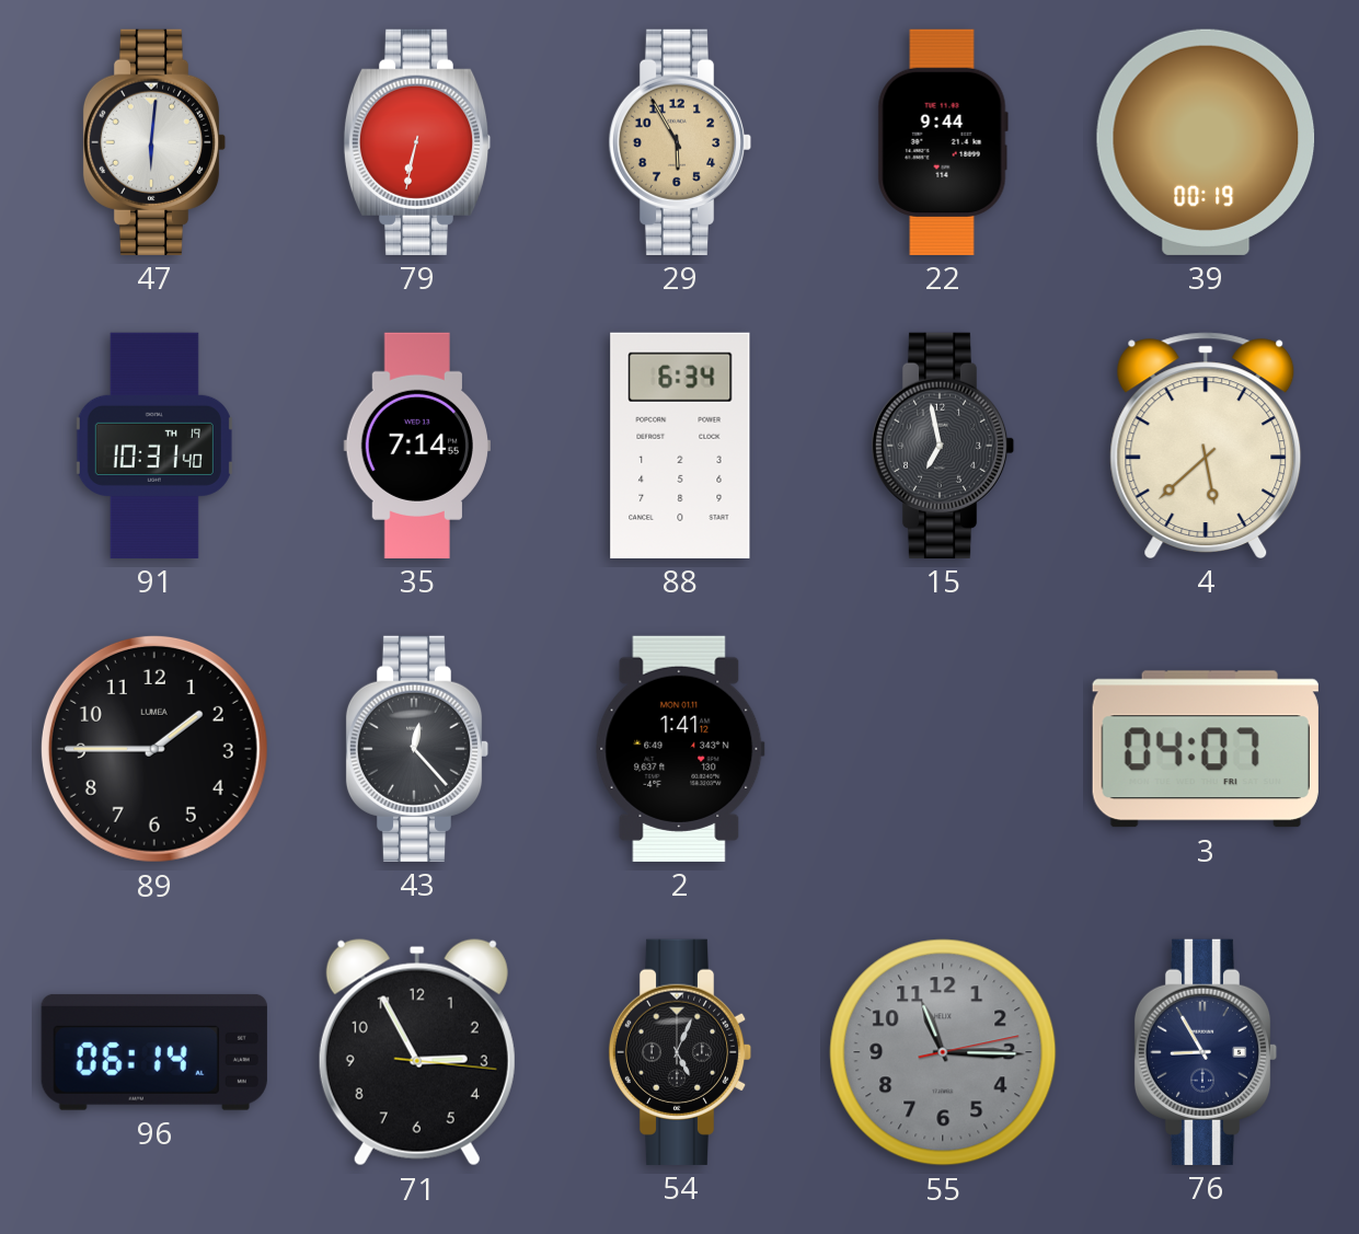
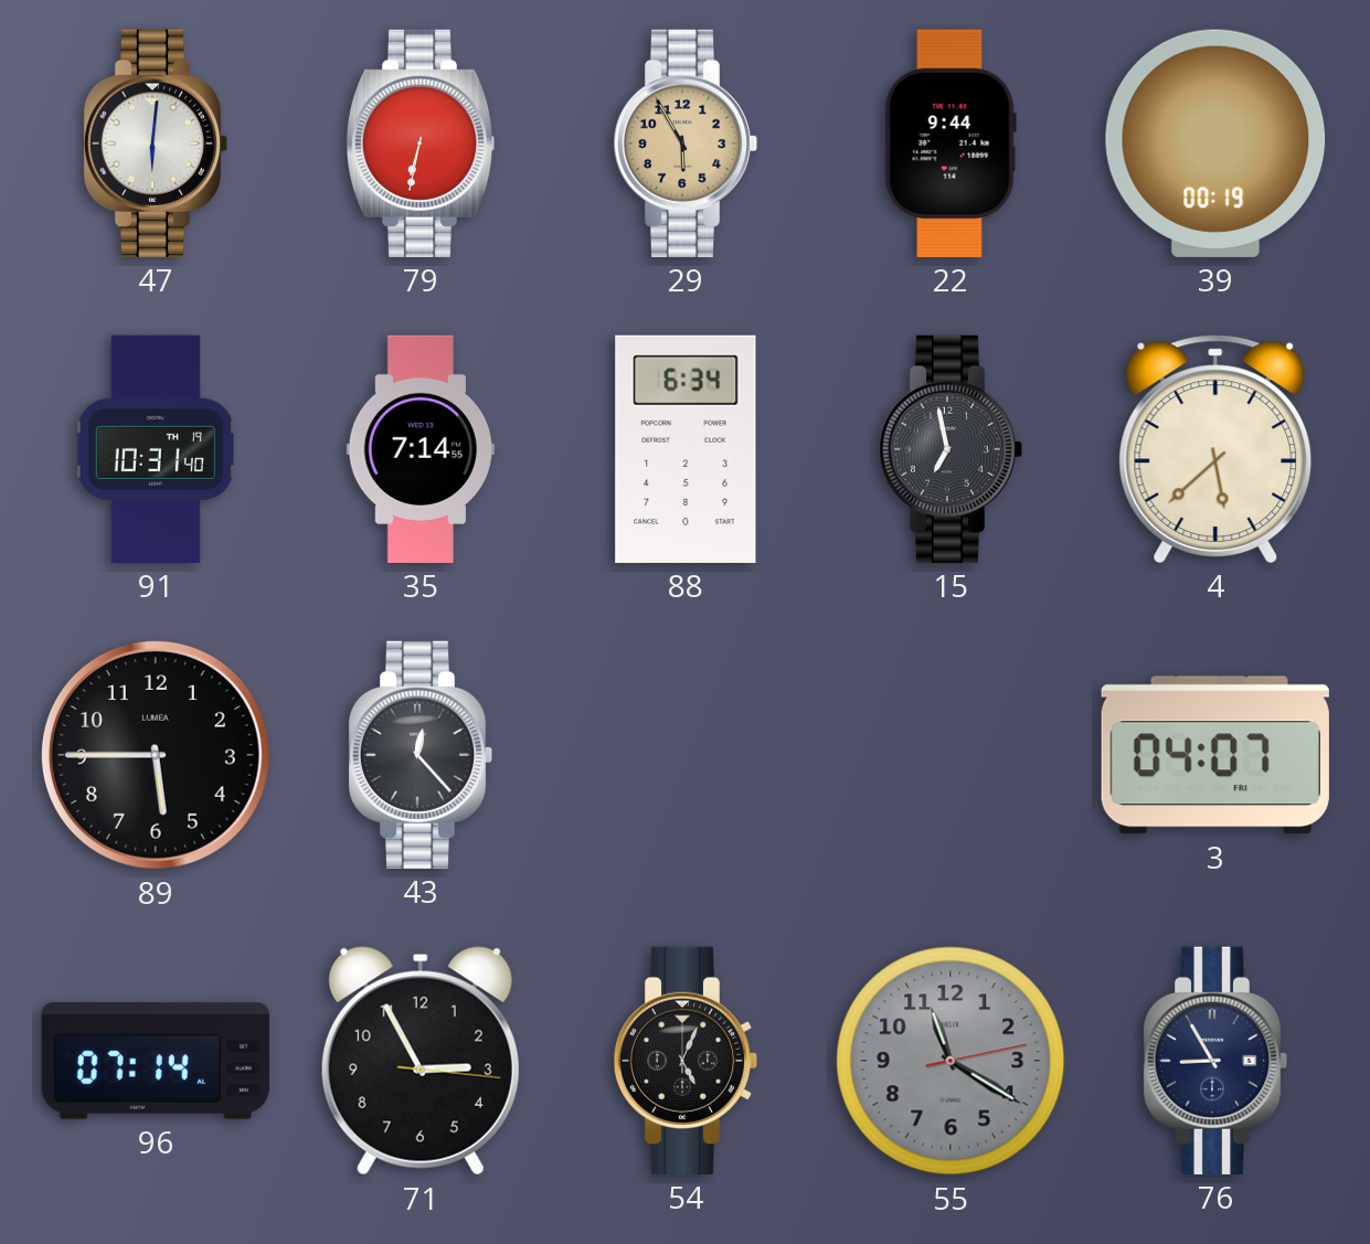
89: 1:45 -> 5:45 (156, 755)
2: 1:41 -> none (680, 749)
96: 06:14 -> 07:14 (156, 1061)
55: 11:15 -> 11:20 (950, 1061)
